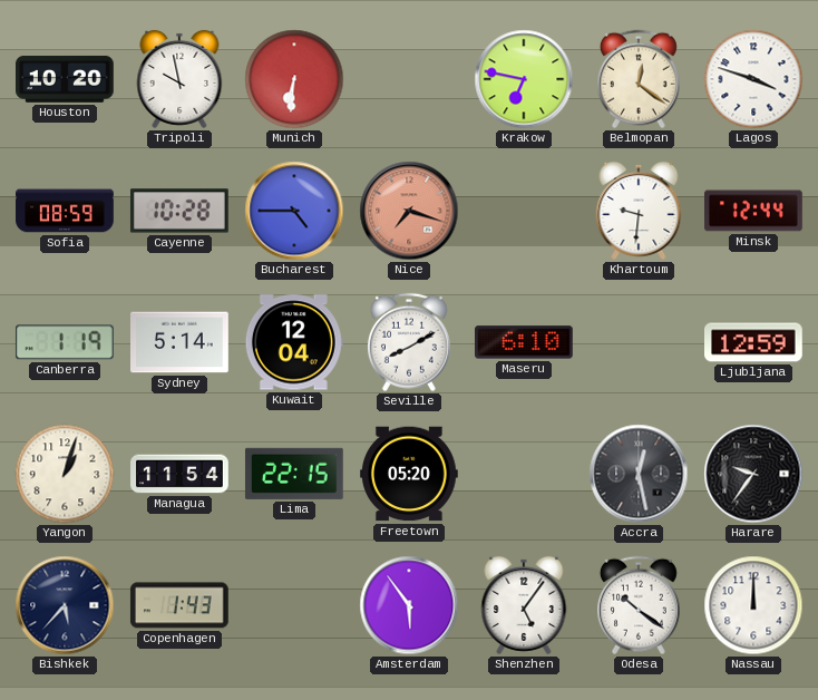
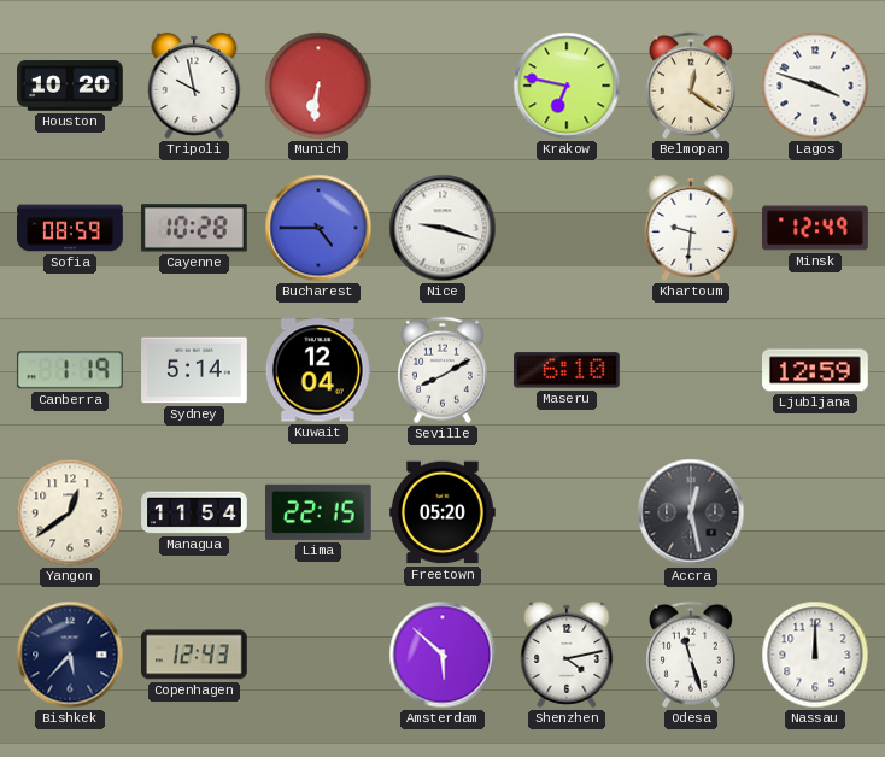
Nice: 7:18 -> 9:18 (443, 228)
Nice dial: salmon -> white (443, 228)
Minsk: 12:44 -> 12:49 (816, 228)
Yangon: 1:03 -> 12:39 (70, 512)
Harare: 9:36 -> none (753, 474)
Copenhagen: 1:43 -> 12:43 (194, 655)
Amsterdam: 5:54 -> 5:52 (443, 655)
Shenzhen: 5:06 -> 4:13 (567, 655)
Odesa: 10:21 -> 11:27 (691, 655)
